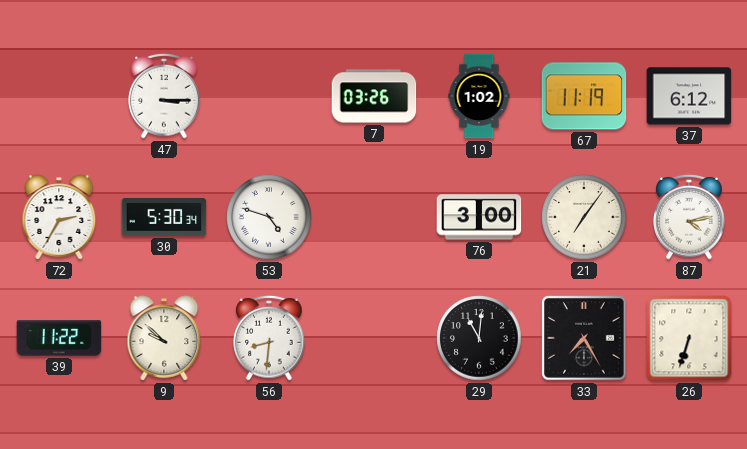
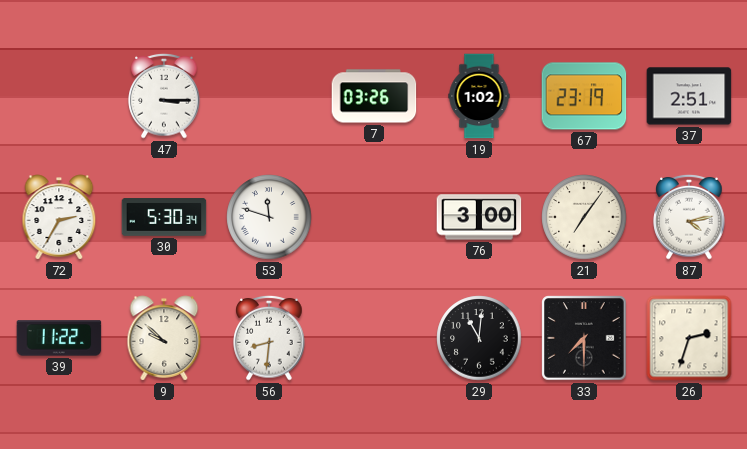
67: 11:19 -> 23:19 (584, 96)
37: 6:12 -> 2:51 (689, 96)
53: 4:48 -> 11:48 (269, 217)
33: 7:25 -> 7:30 (584, 338)
26: 6:33 -> 2:33 (689, 338)
